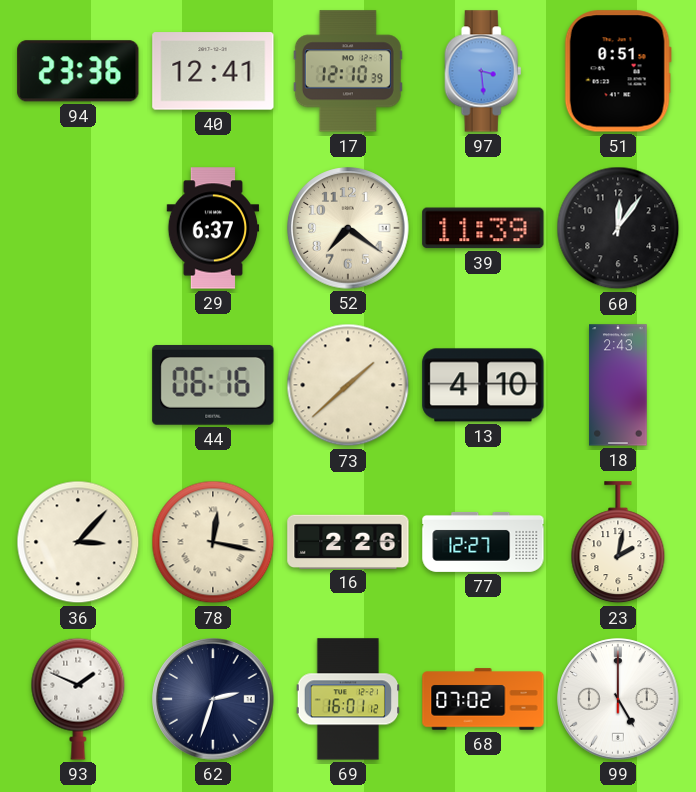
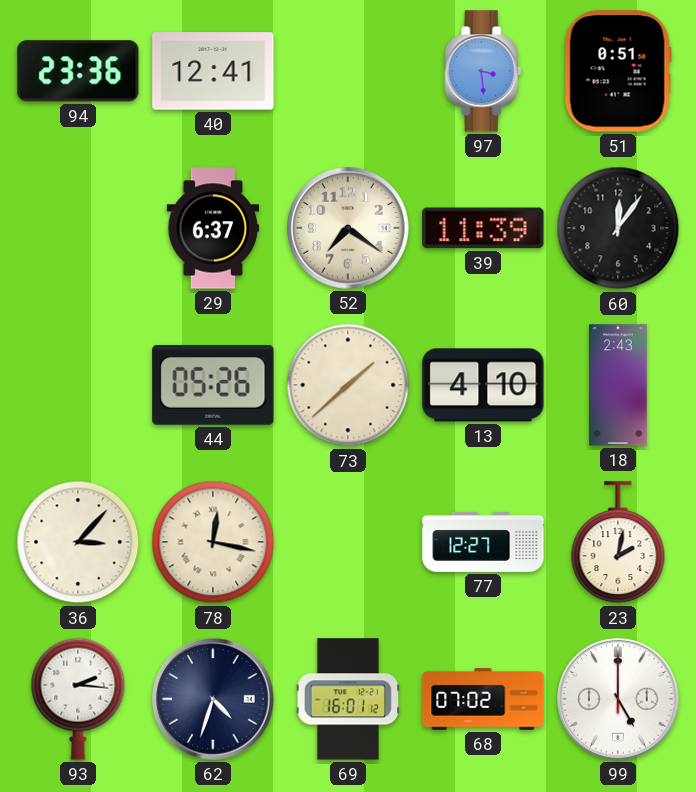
17: 12:10 -> none (348, 71)
44: 06:16 -> 05:26 (213, 385)
16: 2:26 -> none (348, 541)
93: 1:49 -> 2:16 (78, 699)
62: 2:33 -> 4:33 (213, 699)
